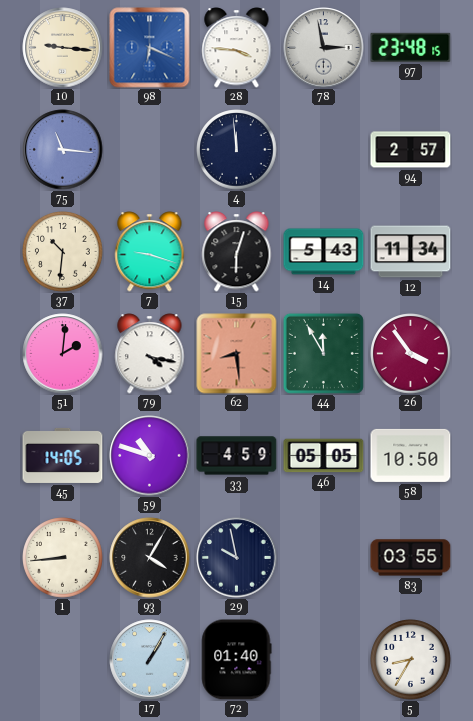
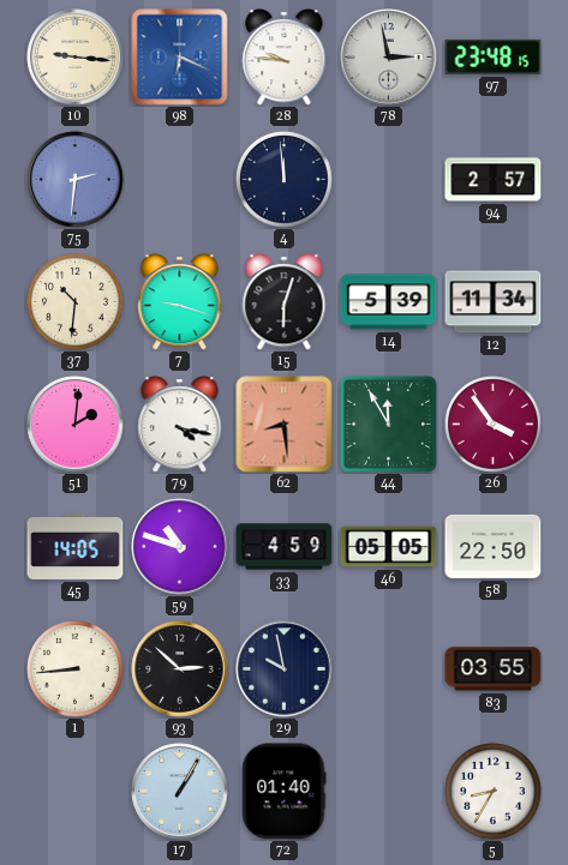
28: 3:46 -> 9:46 (285, 58)
75: 11:16 -> 2:31 (76, 180)
14: 5:43 -> 5:39 (389, 302)
58: 10:50 -> 22:50 (494, 546)
93: 4:05 -> 2:52 (180, 669)
